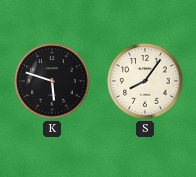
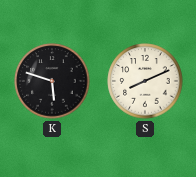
S: 8:06 -> 8:11 (145, 81)
